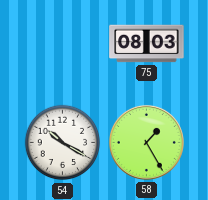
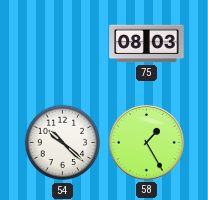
54: 10:20 -> 10:22 (63, 143)
